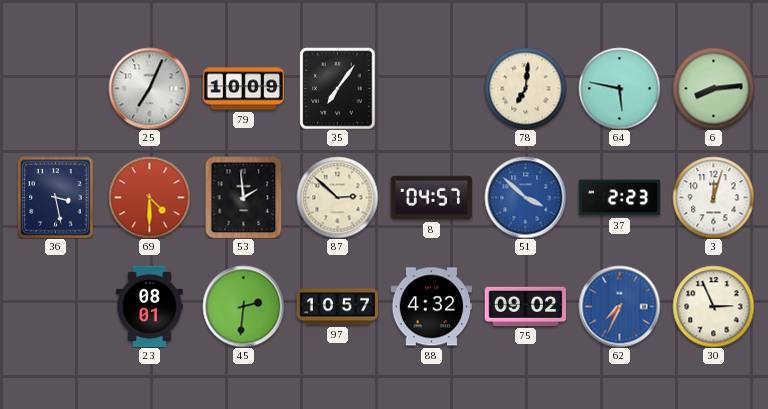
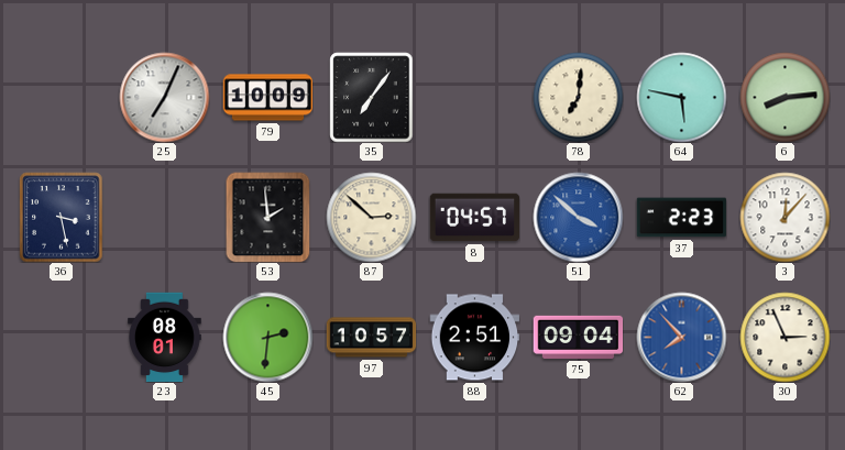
69: 4:30 -> none (149, 197)
3: 12:03 -> 12:07 (784, 217)
88: 4:32 -> 2:51 (474, 338)
75: 09:02 -> 09:04 (578, 337)
62: 7:34 -> 7:53 (681, 337)
